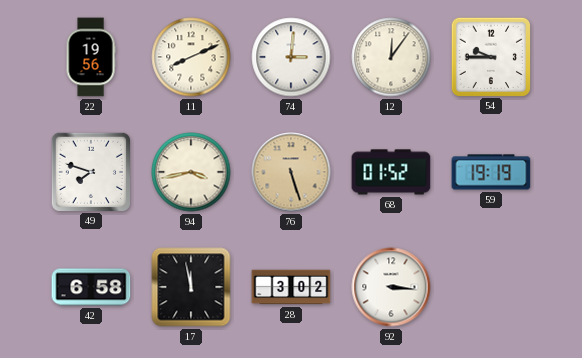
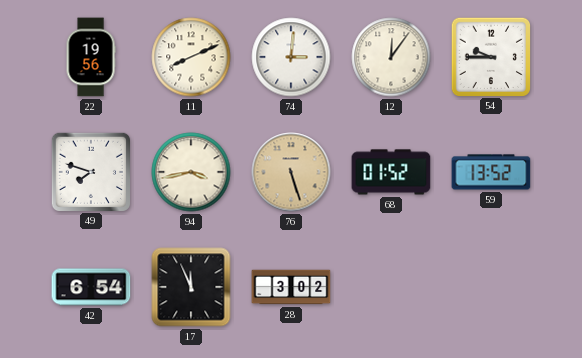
59: 19:19 -> 13:52 (491, 172)
42: 6:58 -> 6:54 (91, 287)
17: 11:58 -> 11:56 (191, 287)
92: 3:16 -> none (391, 287)
